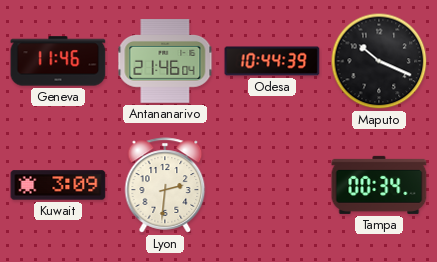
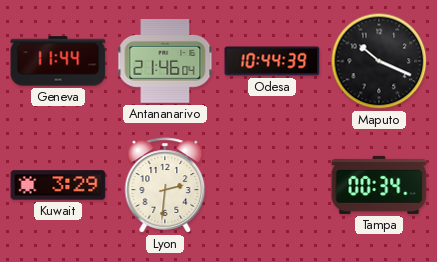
Geneva: 11:46 -> 11:44 (58, 61)
Kuwait: 3:09 -> 3:29 (58, 185)
